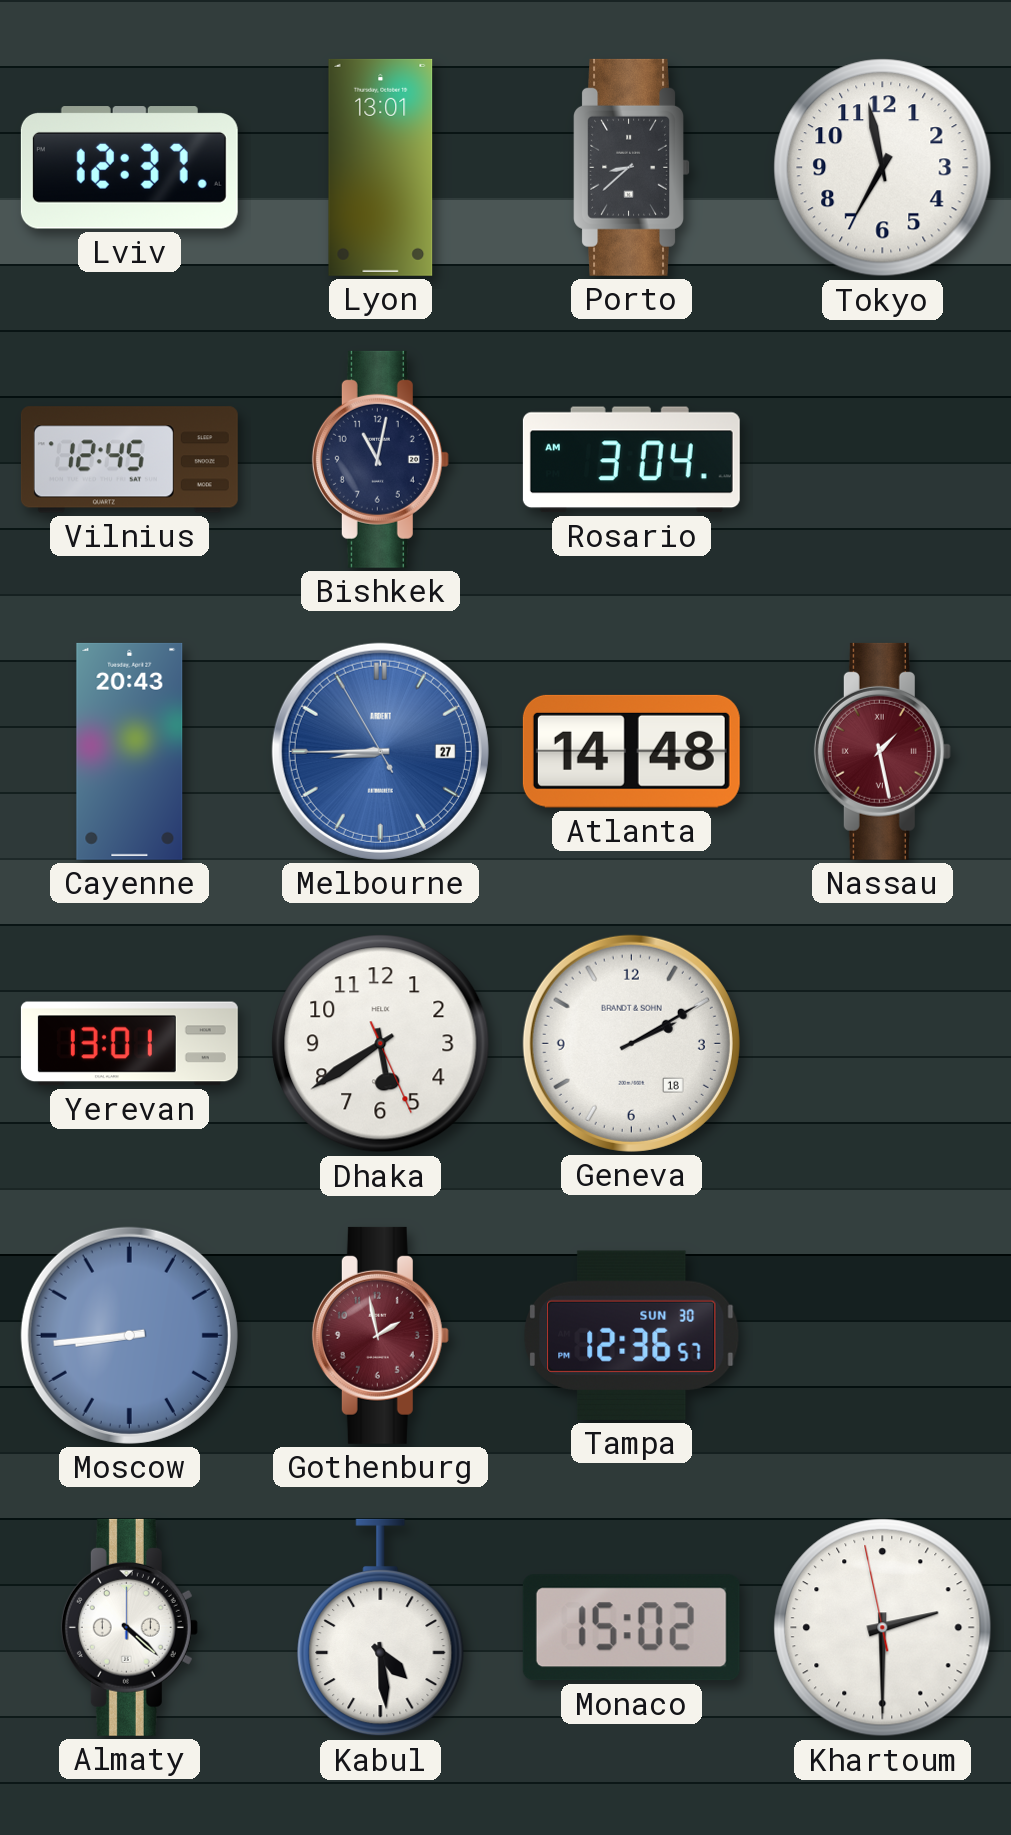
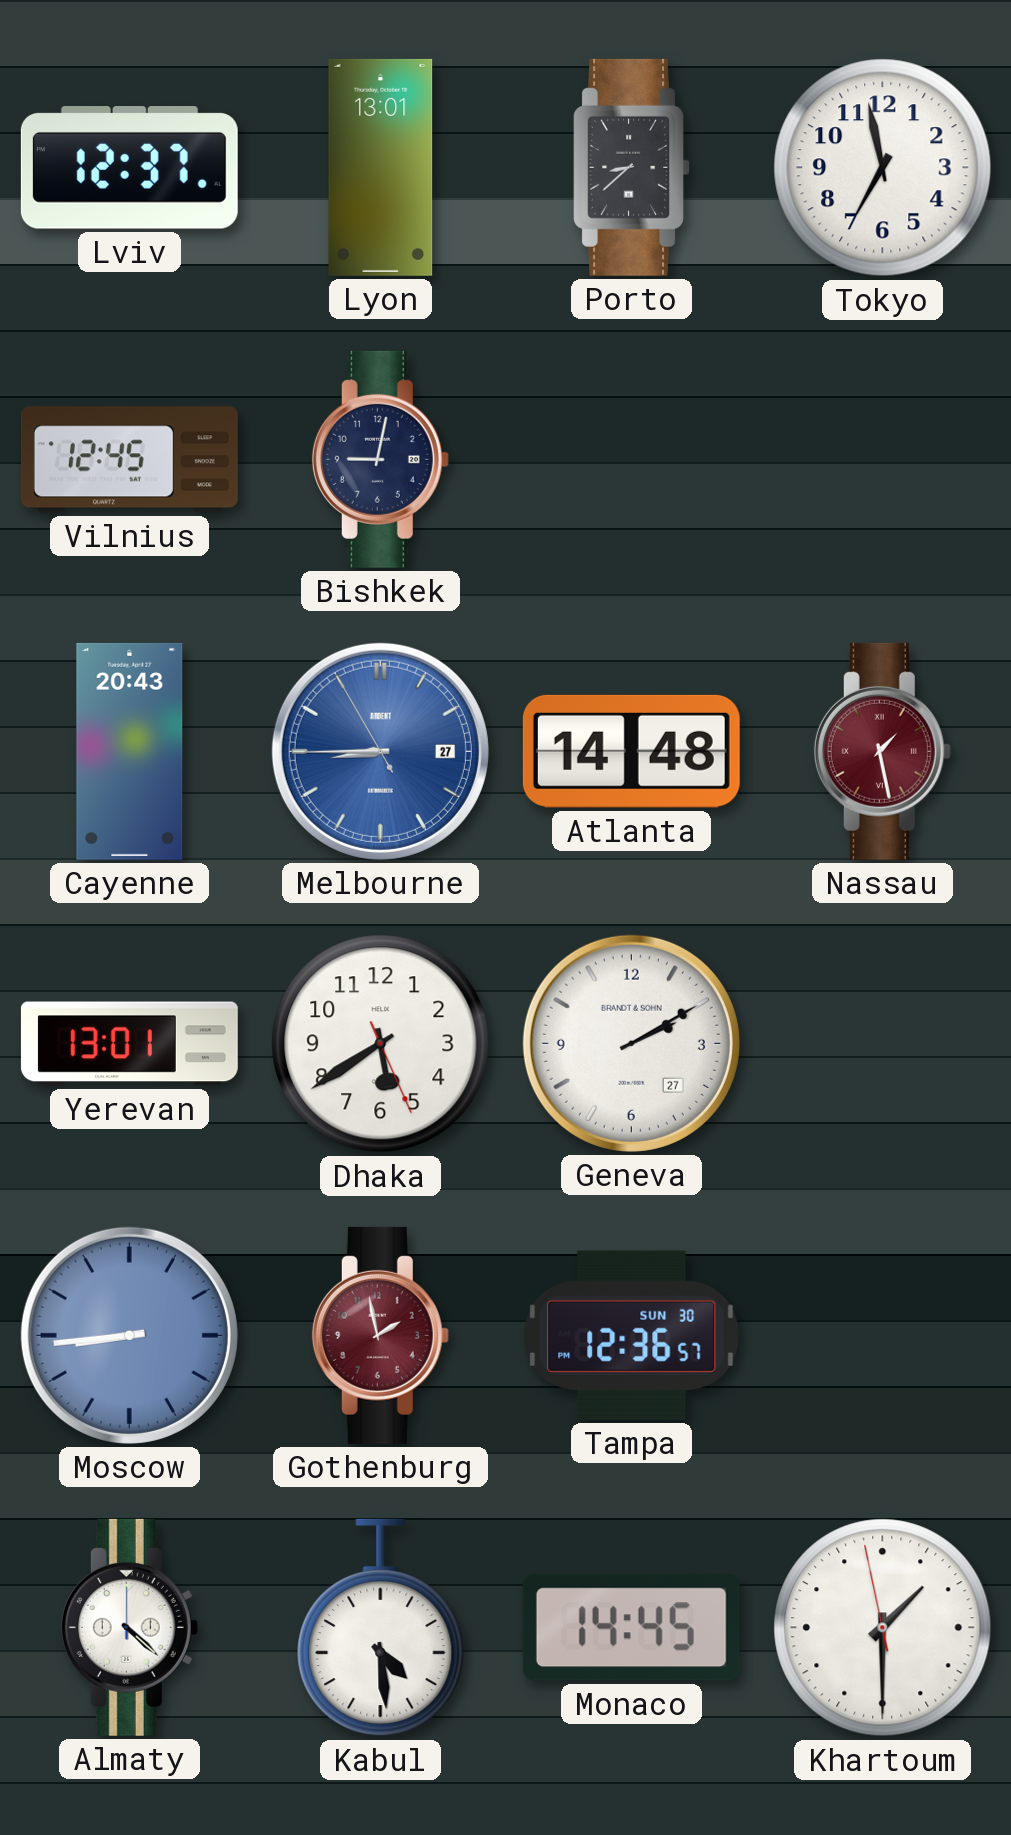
Bishkek: 11:02 -> 9:02 (380, 459)
Rosario: 3:04 -> none (631, 460)
Geneva date: 18 -> 27 (631, 1043)
Monaco: 15:02 -> 14:45 (631, 1628)
Khartoum: 2:29 -> 1:29 (883, 1628)
